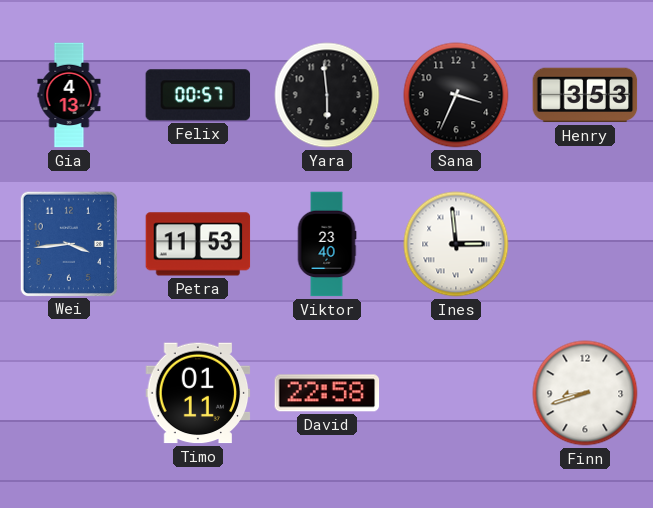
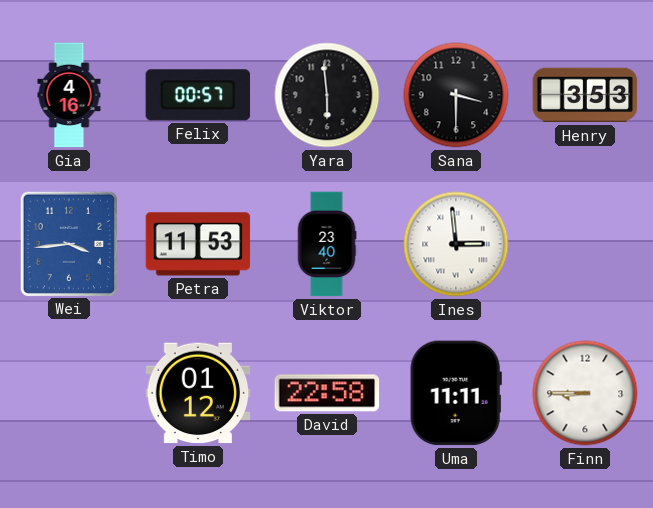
Gia: 4:13 -> 4:16 (69, 95)
Sana: 3:34 -> 3:30 (456, 95)
Timo: 01:11 -> 01:12 (198, 393)
Uma: none -> 11:11 (456, 393)
Finn: 8:42 -> 8:45 (585, 393)
